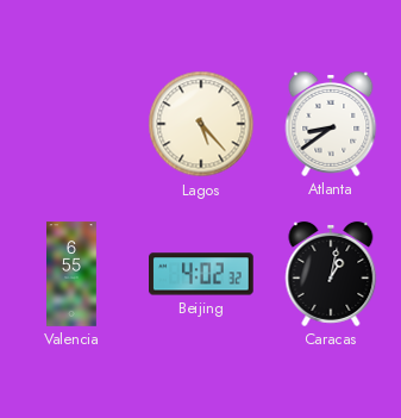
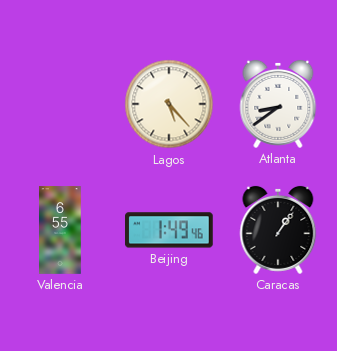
Beijing: 4:02 -> 1:49 (170, 230)
Caracas: 1:02 -> 1:06 (278, 230)
